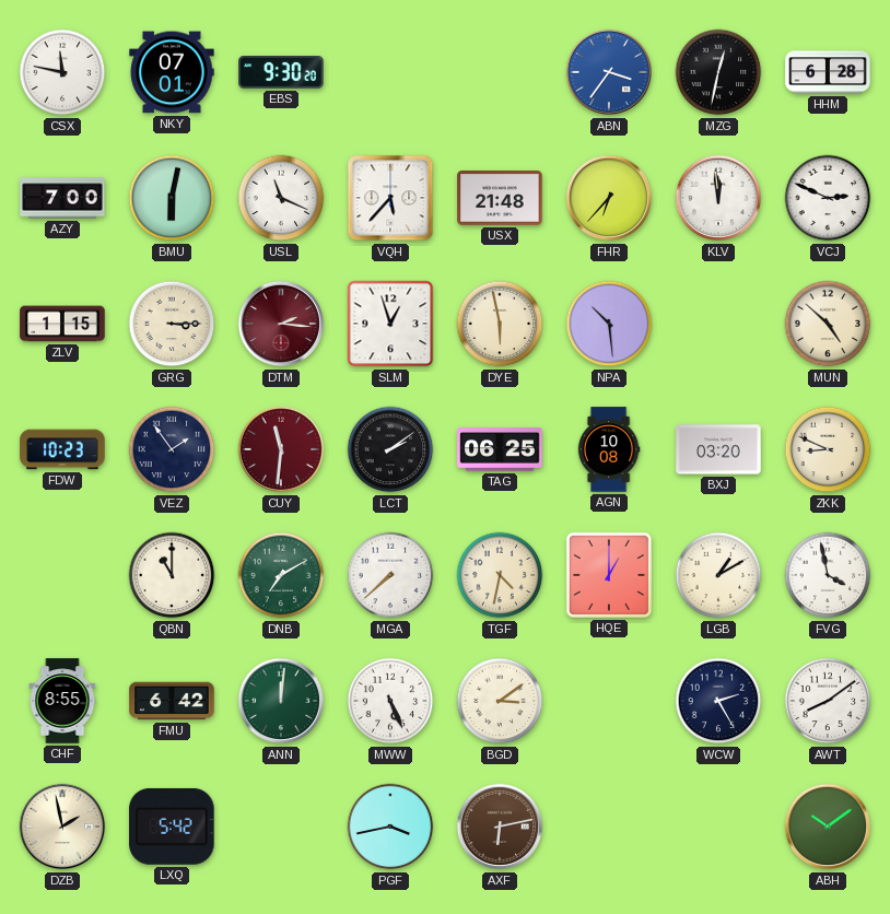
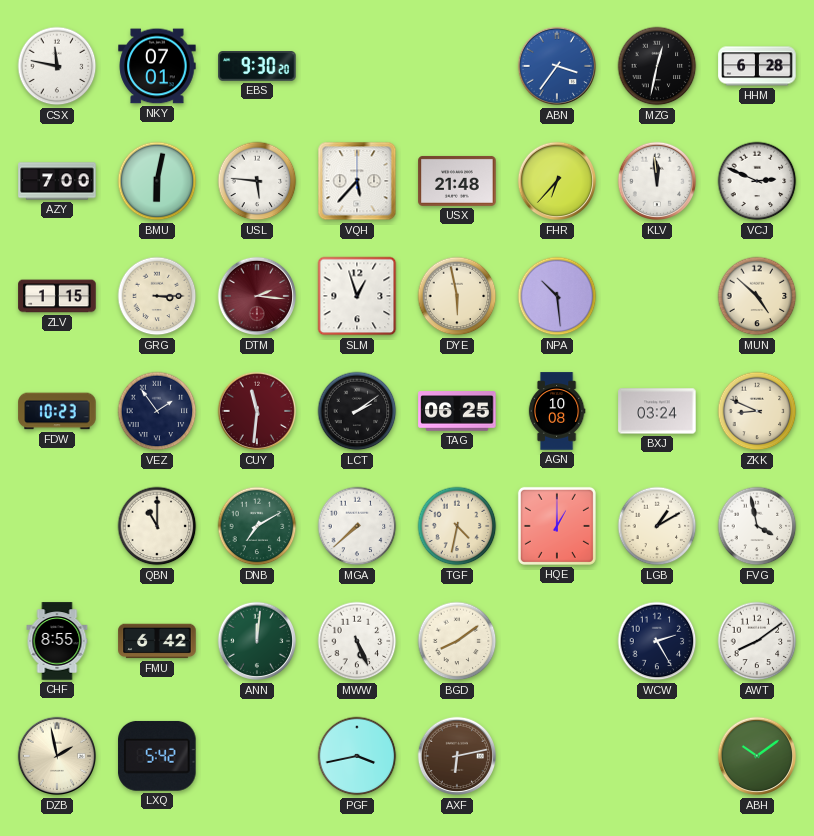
USL: 11:19 -> 5:46 (257, 181)
BXJ: 03:20 -> 03:24 (657, 411)
BGD: 3:09 -> 8:09 (457, 641)
